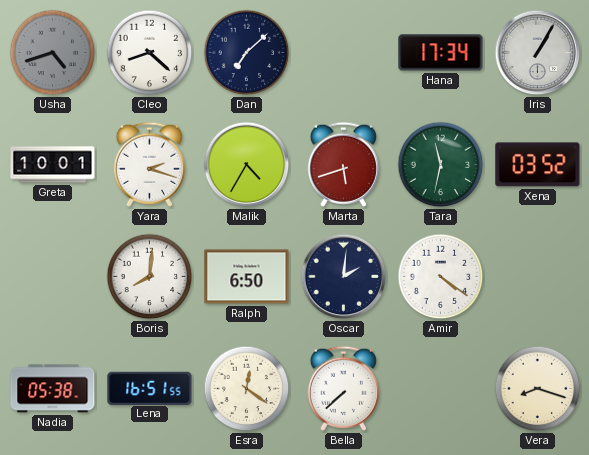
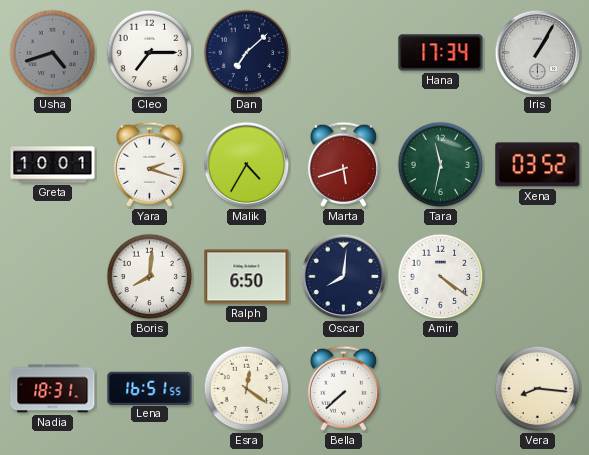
Cleo: 8:22 -> 7:15 (150, 53)
Oscar: 2:01 -> 8:01 (344, 277)
Nadia: 05:38 -> 18:31 (53, 389)
Vera: 8:18 -> 8:16 (538, 389)
